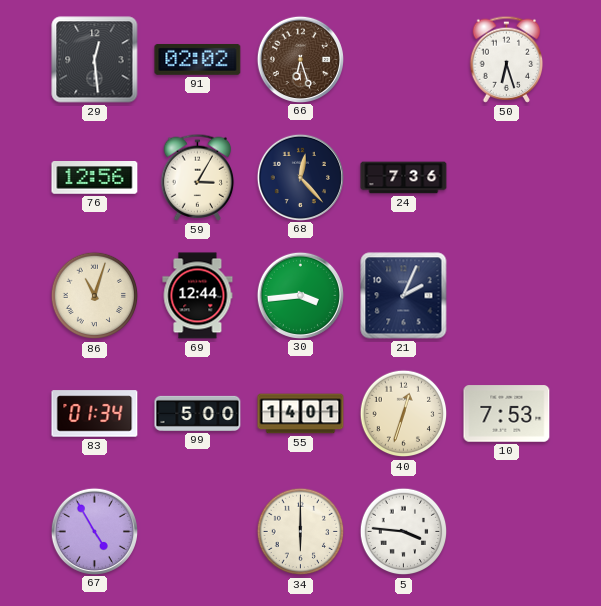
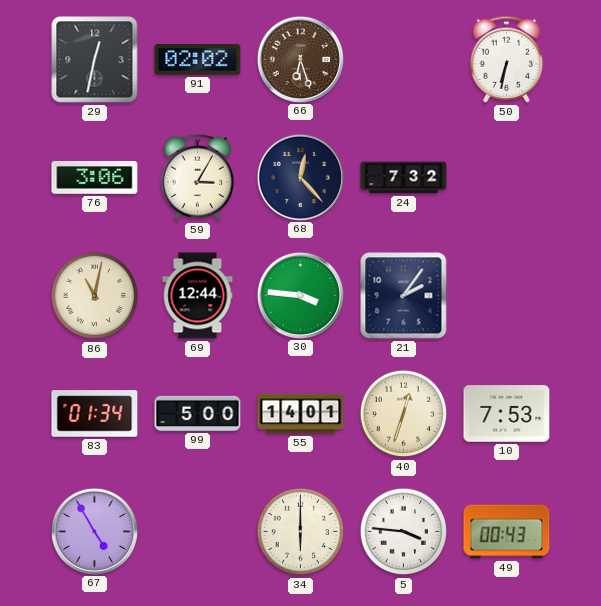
29: 12:29 -> 12:32 (95, 60)
50: 6:27 -> 6:32 (507, 59)
76: 12:56 -> 3:06 (95, 178)
24: 7:36 -> 7:32 (404, 178)
86: 11:03 -> 11:02 (95, 296)
30: 3:44 -> 3:46 (300, 295)
21: 2:04 -> 2:06 (404, 296)
49: none -> 00:43 (507, 532)
